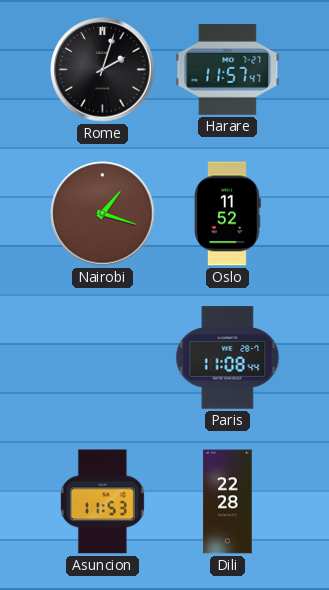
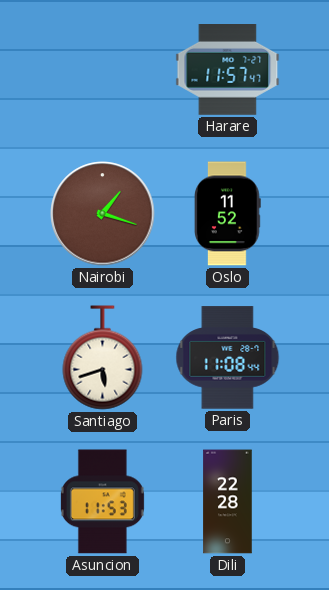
Rome: 2:03 -> none (103, 70)
Santiago: none -> 5:42 (103, 358)
